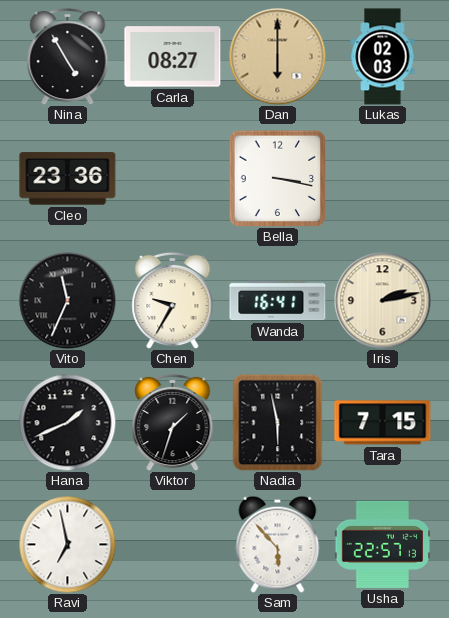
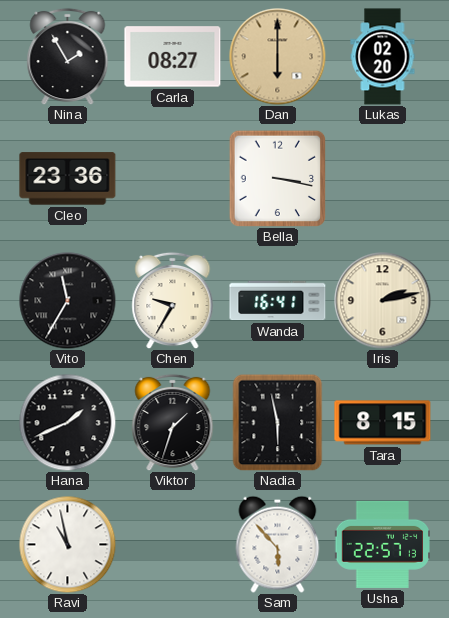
Nina: 4:55 -> 1:55 (68, 56)
Lukas: 02:03 -> 02:20 (383, 57)
Vito: 11:34 -> 11:35 (68, 301)
Tara: 7:15 -> 8:15 (383, 423)
Ravi: 6:58 -> 10:58 (67, 544)
